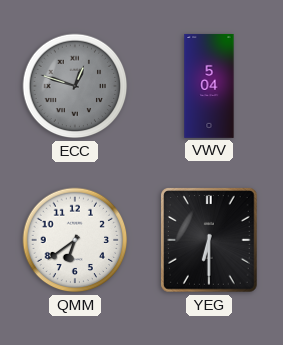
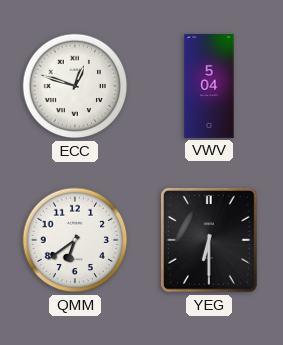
ECC dial: grey -> white (75, 86)
